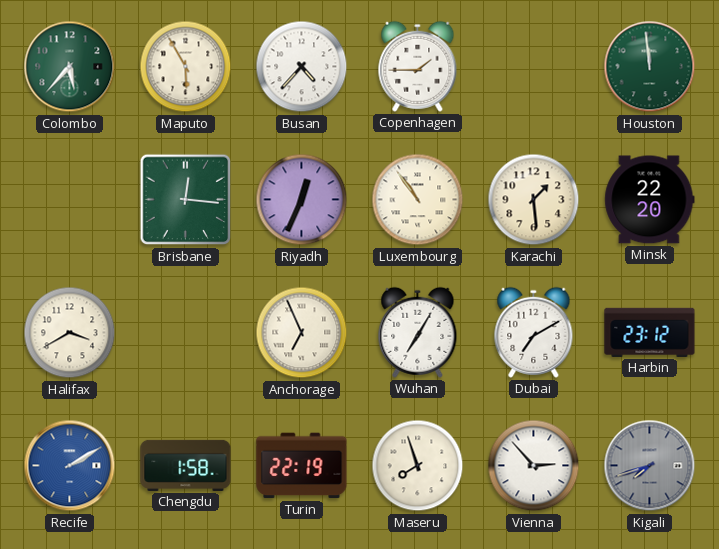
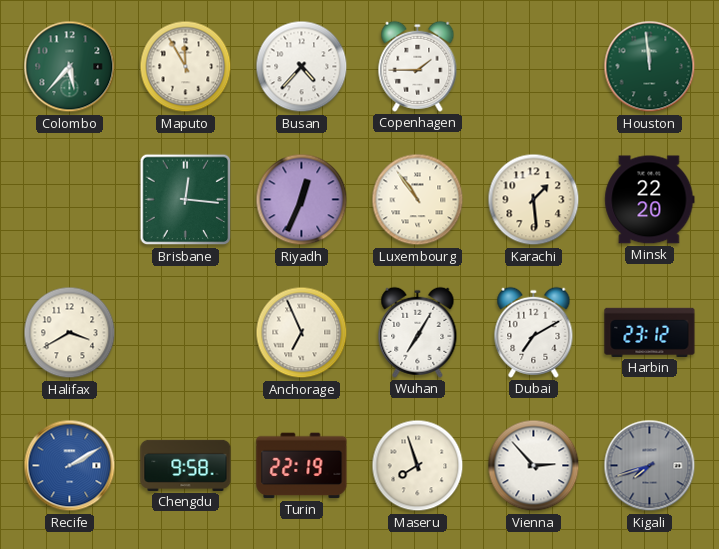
Maputo: 5:55 -> 11:55 (186, 67)
Chengdu: 1:58 -> 9:58 (186, 465)
